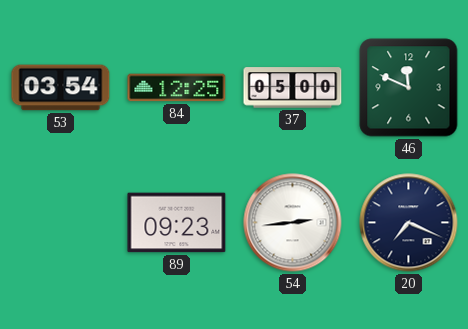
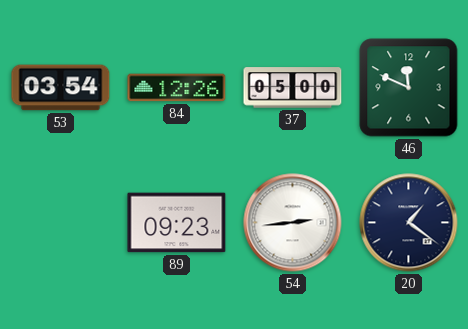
84: 12:25 -> 12:26 (177, 88)
20: 7:19 -> 1:21 (409, 223)
